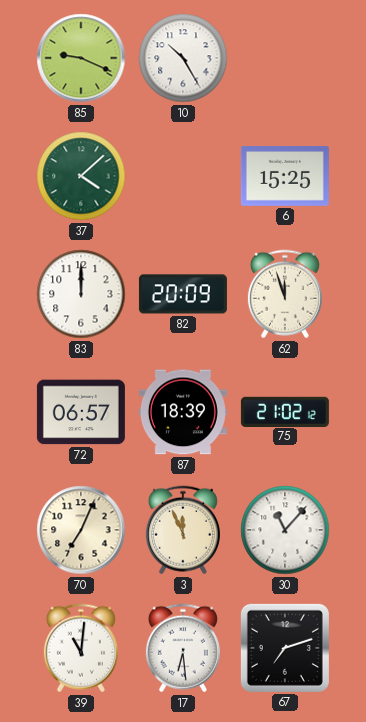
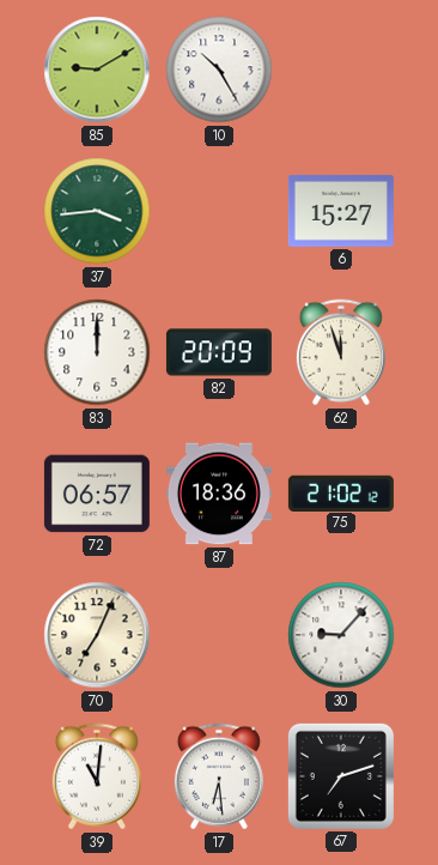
85: 9:19 -> 9:10 (97, 69)
37: 4:08 -> 3:44 (97, 211)
6: 15:25 -> 15:27 (341, 211)
87: 18:39 -> 18:36 (219, 494)
3: 11:56 -> none (183, 530)
30: 11:07 -> 9:07 (341, 635)
